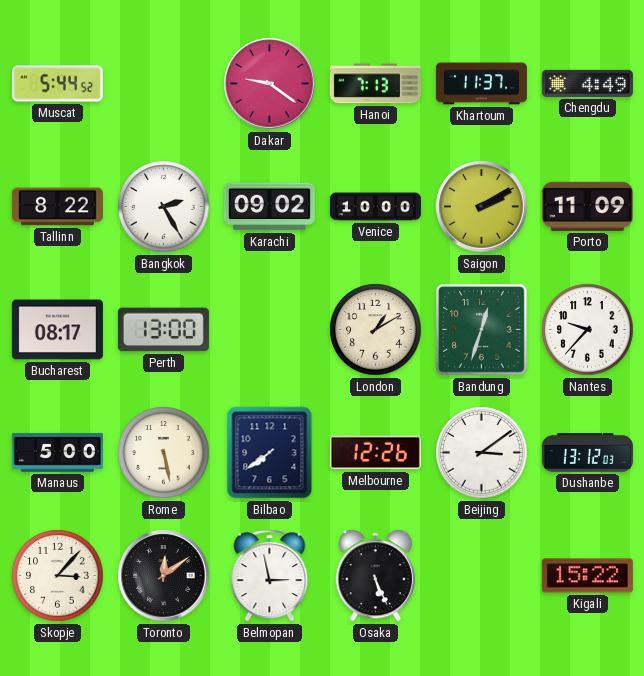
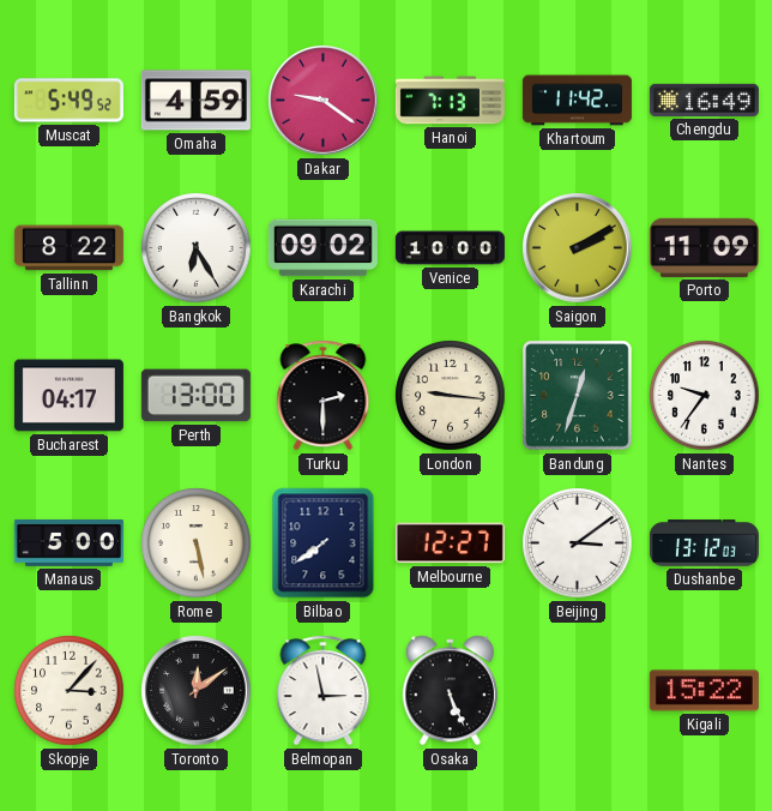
Muscat: 5:44 -> 5:49 (68, 101)
Omaha: none -> 4:59 (195, 101)
Khartoum: 11:37 -> 11:42 (577, 101)
Chengdu: 4:49 -> 16:49 (704, 100)
Bangkok: 2:25 -> 6:25 (197, 248)
Bucharest: 08:17 -> 04:17 (68, 396)
Turku: none -> 2:30 (324, 396)
London: 1:10 -> 9:16 (451, 396)
Nantes: 9:37 -> 9:36 (705, 396)
Melbourne: 12:26 -> 12:27 (450, 543)
